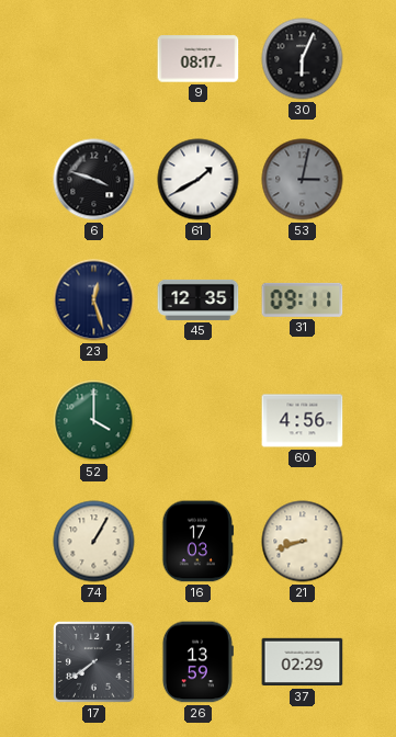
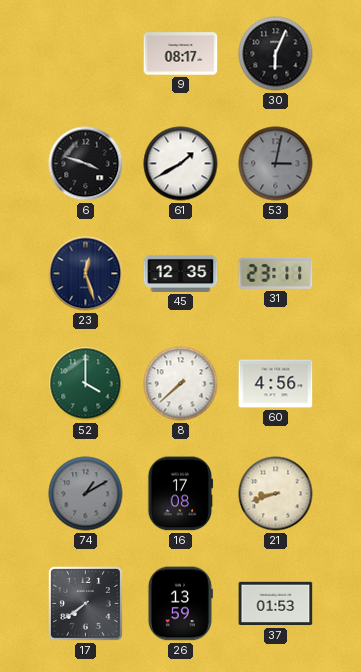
31: 09:11 -> 23:11 (276, 273)
8: none -> 7:38 (181, 384)
74: 1:05 -> 1:10 (86, 494)
74 dial: cream -> grey (86, 494)
16: 17:03 -> 17:08 (181, 494)
37: 02:29 -> 01:53 (276, 604)
